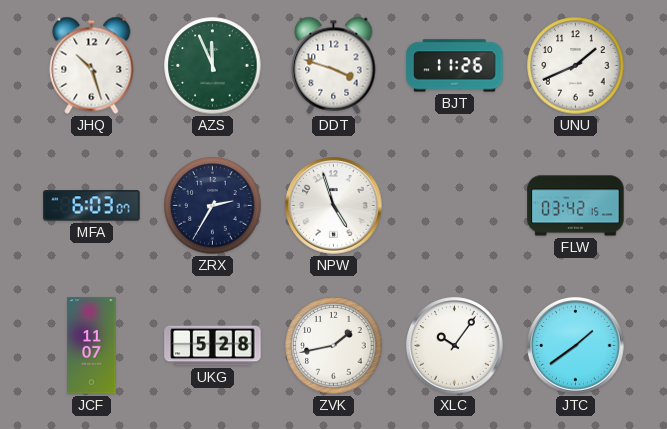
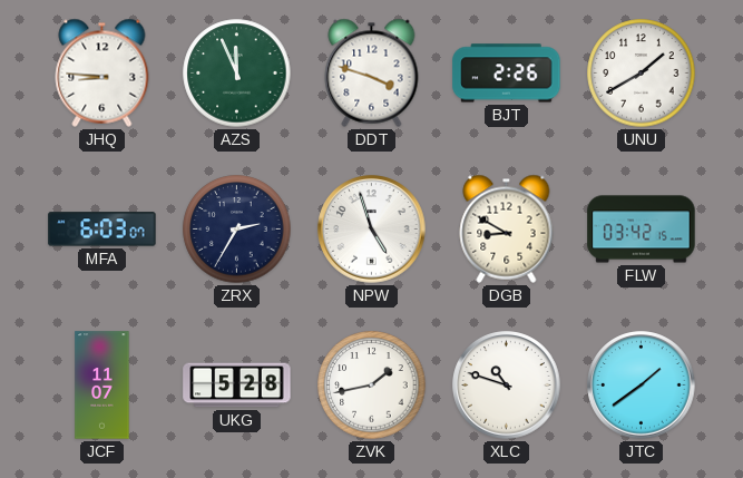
JHQ: 10:27 -> 8:46 (102, 72)
BJT: 11:26 -> 2:26 (507, 74)
UNU: 1:41 -> 1:40 (642, 74)
DGB: none -> 8:50 (507, 228)
XLC: 10:06 -> 10:48 (507, 386)
